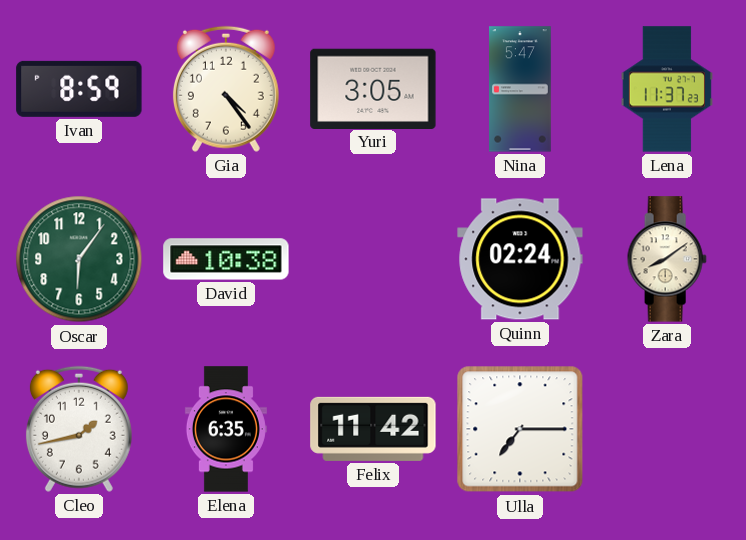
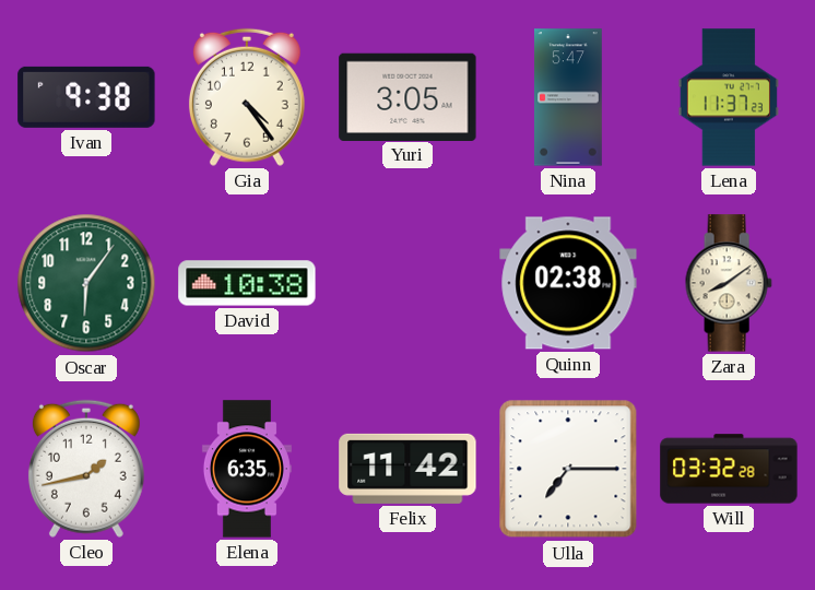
Ivan: 8:59 -> 9:38 (86, 97)
Quinn: 02:24 -> 02:38 (568, 283)
Will: none -> 03:32 (729, 469)
